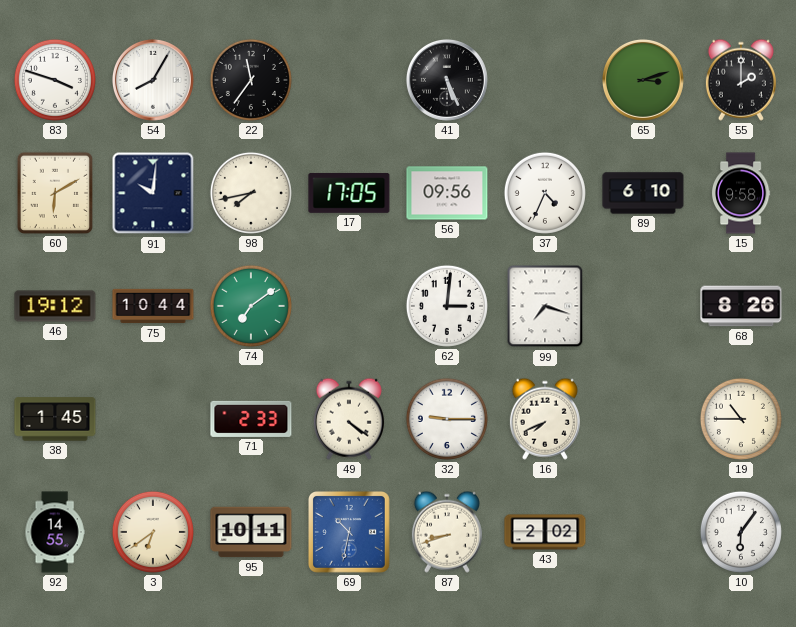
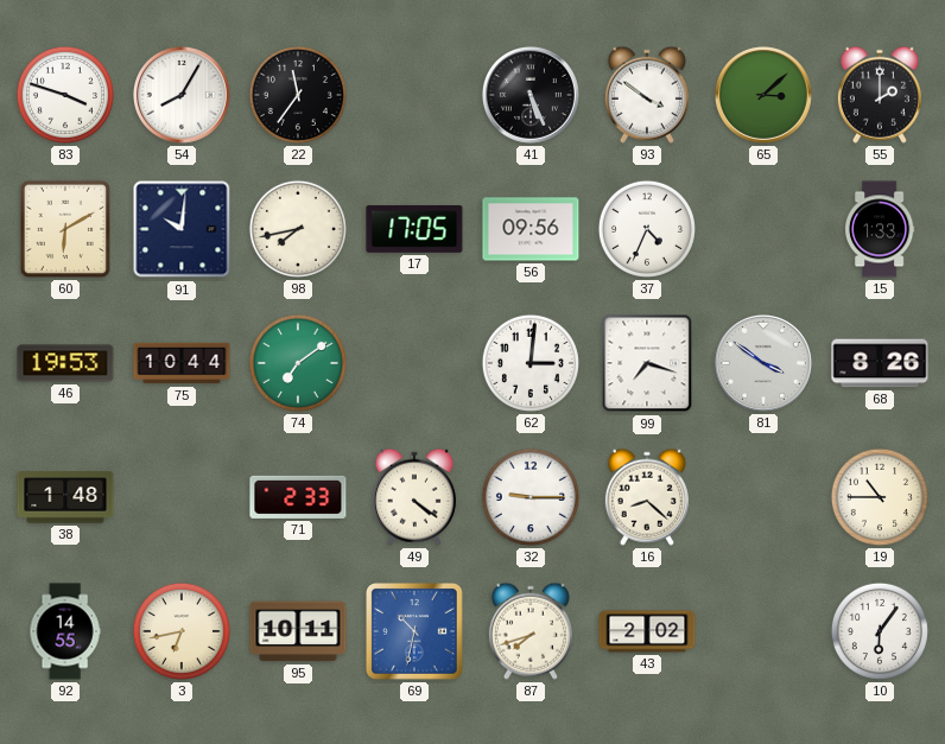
93: none -> 3:51 (647, 95)
65: 3:12 -> 3:08 (763, 95)
89: 6:10 -> none (643, 193)
15: 9:58 -> 1:33 (880, 229)
46: 19:12 -> 19:53 (65, 363)
81: none -> 3:51 (763, 363)
38: 1:45 -> 1:48 (65, 497)
16: 7:41 -> 8:22 (647, 497)
3: 6:39 -> 6:43 (182, 631)
87: 8:42 -> 7:42 (531, 631)
